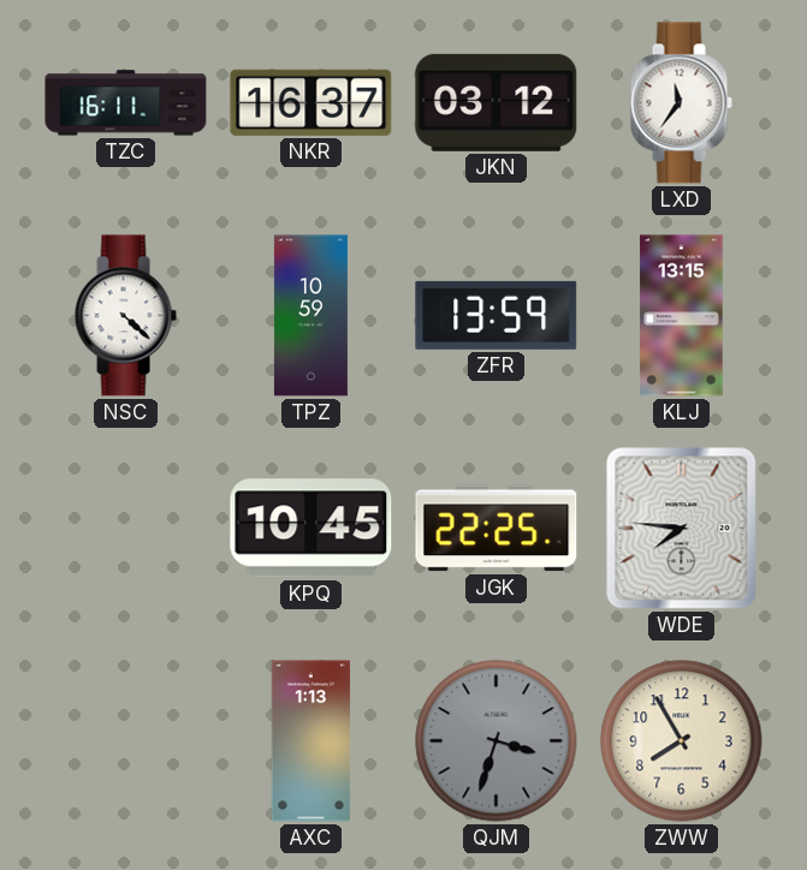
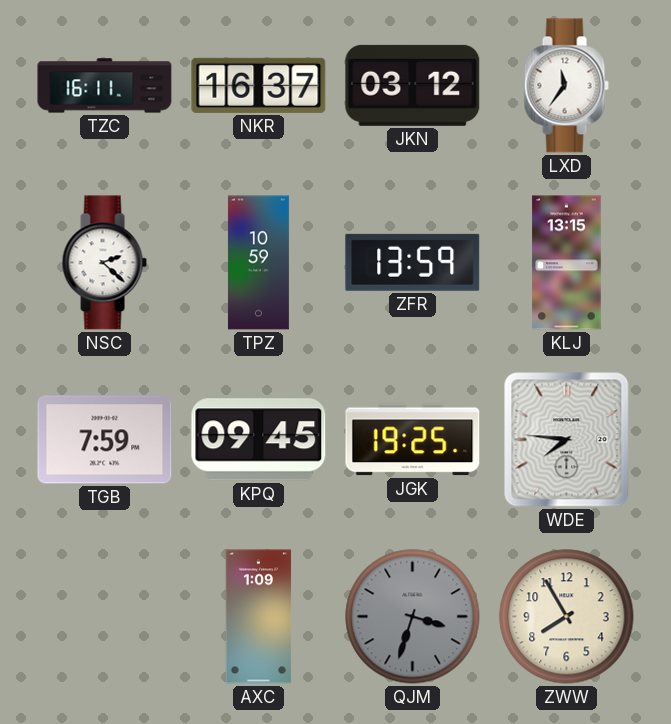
NSC: 4:22 -> 2:22 (104, 263)
TGB: none -> 7:59 (105, 440)
KPQ: 10:45 -> 09:45 (259, 440)
JGK: 22:25 -> 19:25 (413, 440)
AXC: 1:13 -> 1:09 (259, 617)
